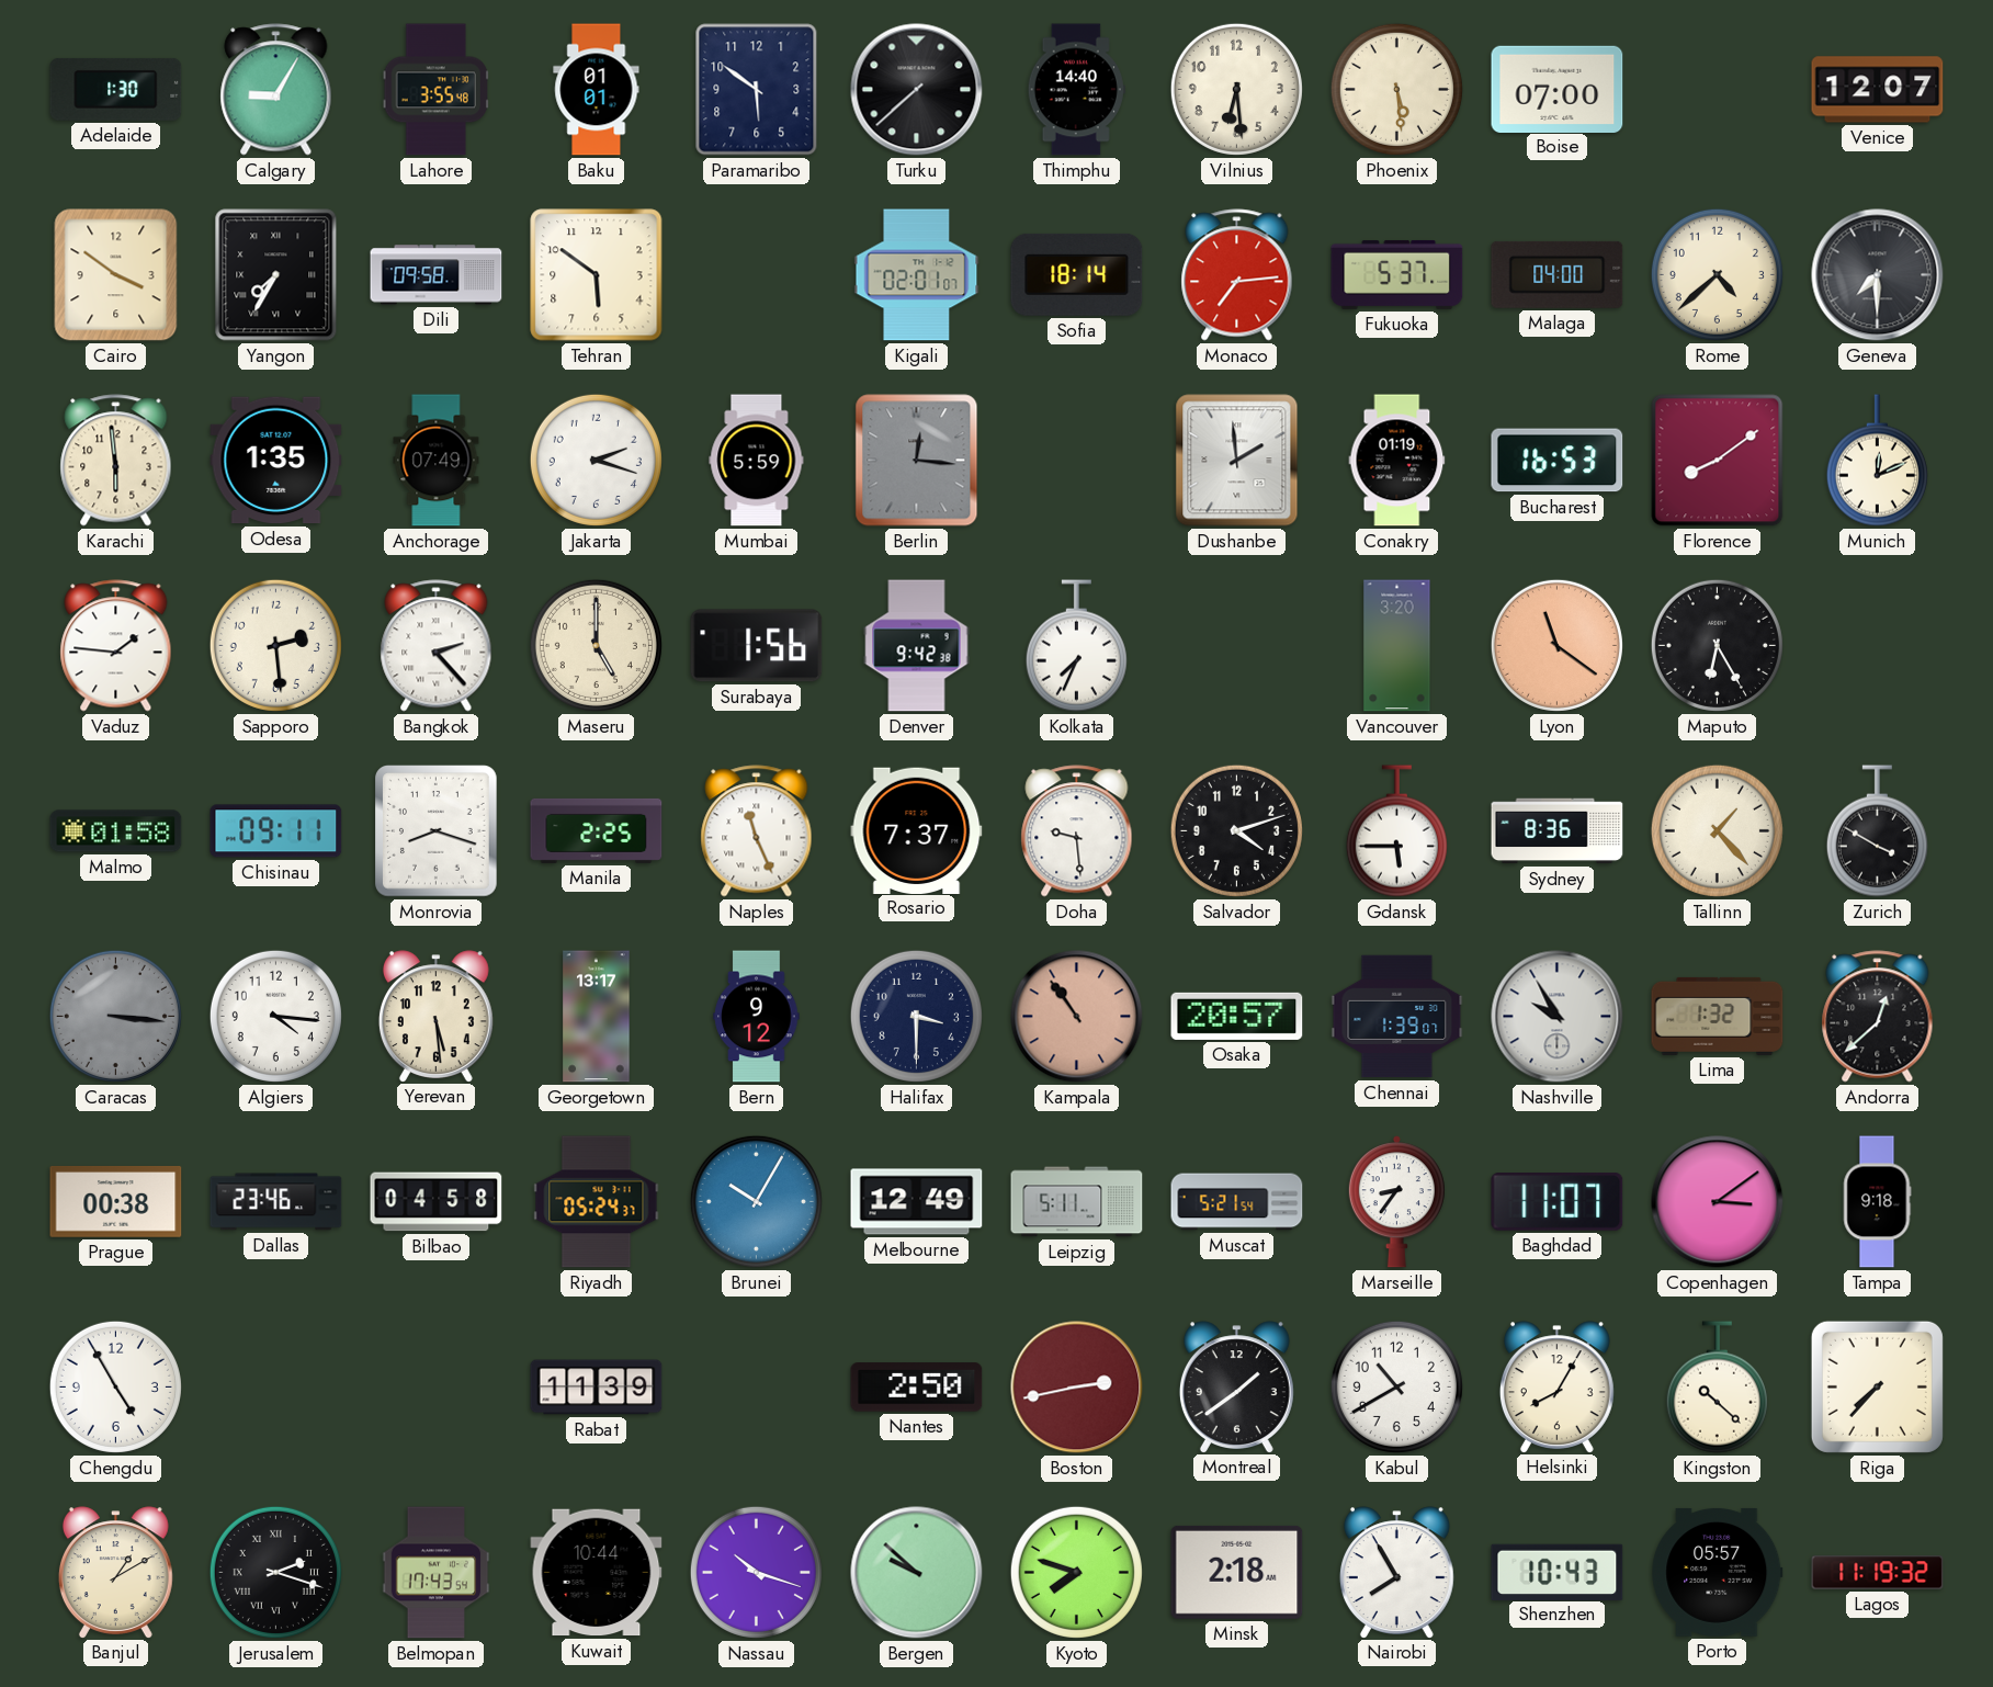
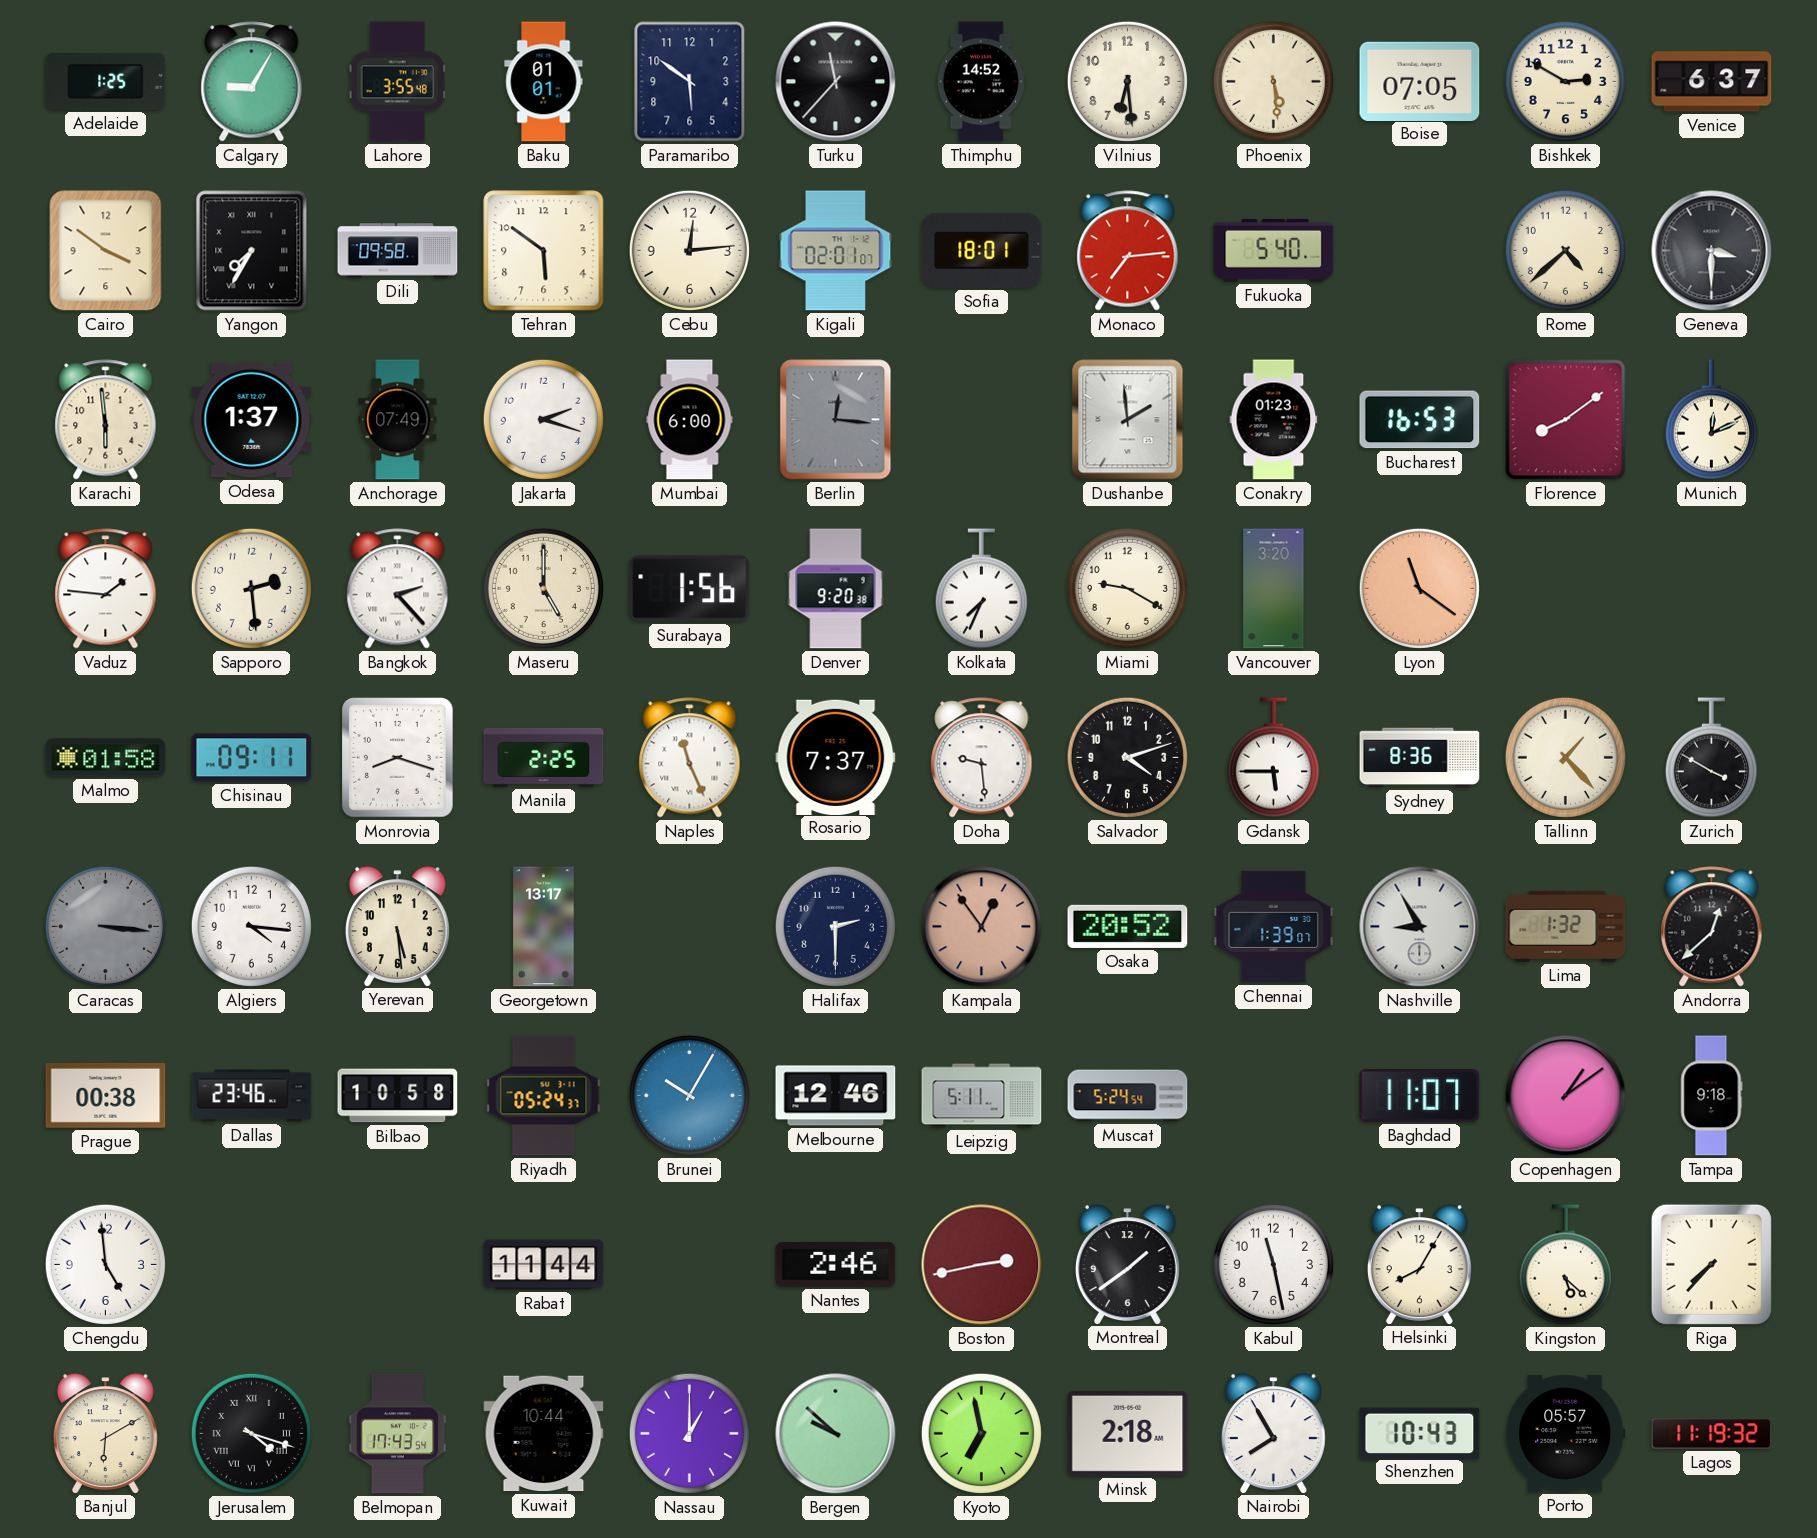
Adelaide: 1:30 -> 1:25 (106, 81)
Turku: 7:38 -> 11:37 (836, 82)
Thimphu: 14:40 -> 14:52 (981, 82)
Boise: 07:00 -> 07:05 (1420, 81)
Bishkek: none -> 2:50 (1565, 81)
Venice: 12:07 -> 6:37 (1712, 82)
Cebu: none -> 12:14 (689, 250)
Sofia: 18:14 -> 18:01 (982, 250)
Fukuoka: 5:37 -> 5:40 (1274, 250)
Malaga: 04:00 -> none (1558, 274)
Geneva: 7:30 -> 3:30 (1712, 251)
Odesa: 1:35 -> 1:37 (252, 420)
Mumbai: 5:59 -> 6:00 (690, 420)
Conakry: 01:19 -> 01:23 (1274, 420)
Denver: 9:42 -> 9:20 (836, 589)
Miami: none -> 9:20 (1127, 588)
Maputo: 6:25 -> none (1717, 645)
Bern: 9:12 -> none (757, 1017)
Halifax: 3:30 -> 2:30 (835, 926)
Kampala: 10:54 -> 12:54 (982, 927)
Osaka: 20:57 -> 20:52 (1128, 926)
Nashville: 9:55 -> 8:55 (1420, 927)
Bilbao: 04:58 -> 10:58 (398, 1096)
Melbourne: 12:49 -> 12:46 (836, 1096)
Muscat: 5:21 -> 5:24 (1128, 1096)
Marseille: 8:36 -> none (1396, 1202)
Copenhagen: 3:09 -> 1:09 (1566, 1096)
Chengdu: 4:55 -> 4:59 (105, 1264)
Rabat: 11:39 -> 11:44 (544, 1265)
Nantes: 2:50 -> 2:46 (836, 1265)
Kabul: 10:40 -> 11:28 (1273, 1264)
Kingston: 10:22 -> 5:22 (1565, 1265)
Banjul: 1:10 -> 6:10 (105, 1433)
Jerusalem: 2:18 -> 4:18 (251, 1433)
Nassau: 10:18 -> 1:00 (689, 1433)
Kyoto: 7:48 -> 6:58 (981, 1433)
